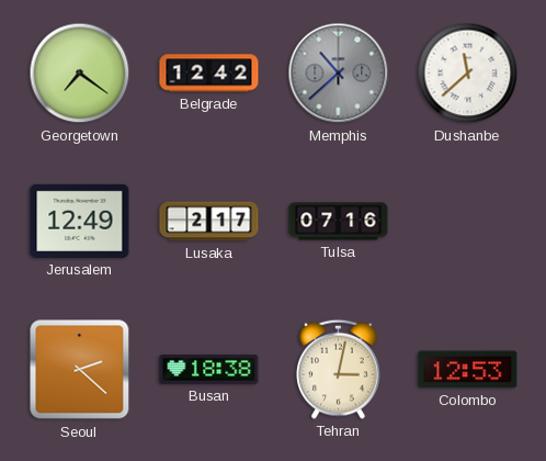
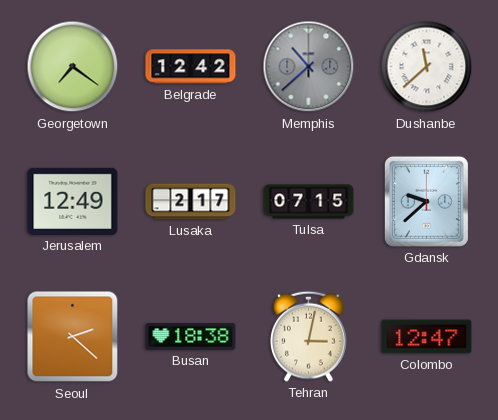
Tulsa: 07:16 -> 07:15 (309, 202)
Gdansk: none -> 9:38 (426, 201)
Colombo: 12:53 -> 12:47 (427, 337)
